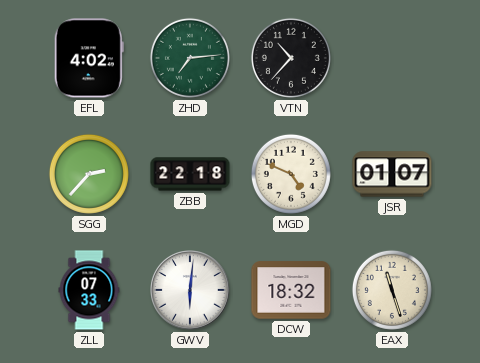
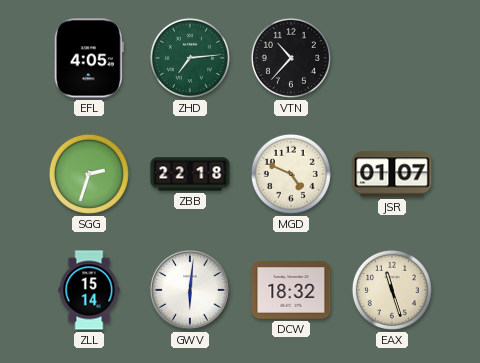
EFL: 4:02 -> 4:05 (89, 58)
SGG: 2:37 -> 2:33 (89, 174)
ZLL: 07:33 -> 15:14 (89, 290)
